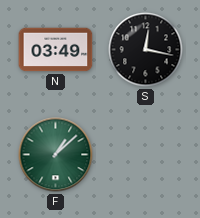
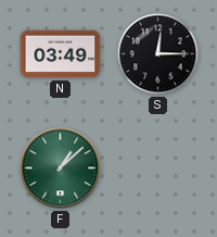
S: 12:17 -> 12:15 (158, 54)
